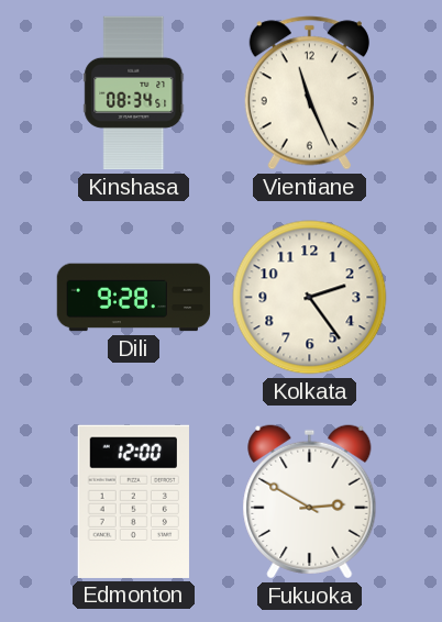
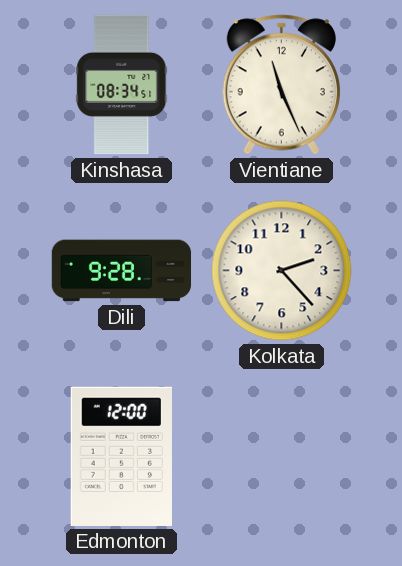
Kolkata: 2:24 -> 2:23 (282, 271)
Fukuoka: 2:50 -> none (310, 502)
